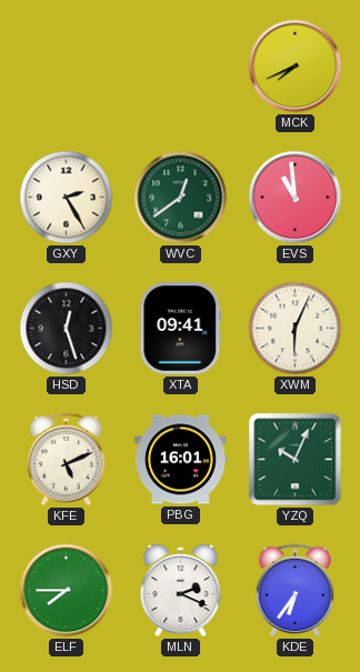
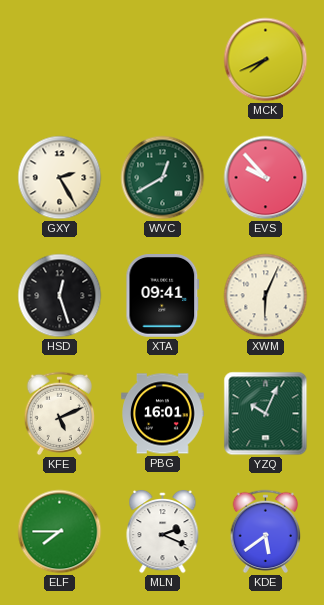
WVC: 12:39 -> 12:40 (163, 178)
EVS: 10:59 -> 9:53 (266, 178)
KDE: 6:36 -> 5:39 (266, 532)
